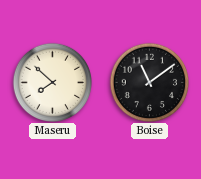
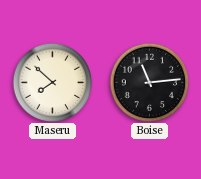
Boise: 11:09 -> 11:14 (149, 82)
